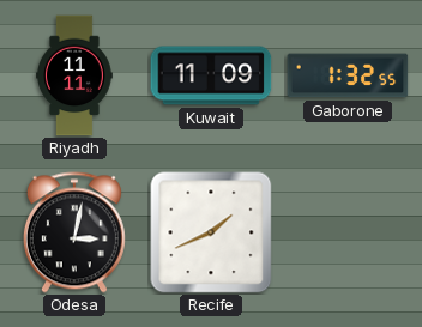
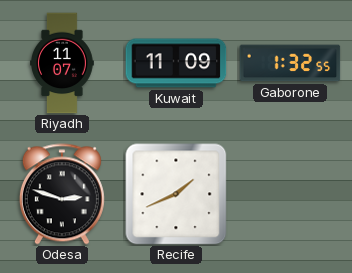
Riyadh: 11:11 -> 11:07 (63, 63)
Odesa: 3:02 -> 2:48 (62, 194)
